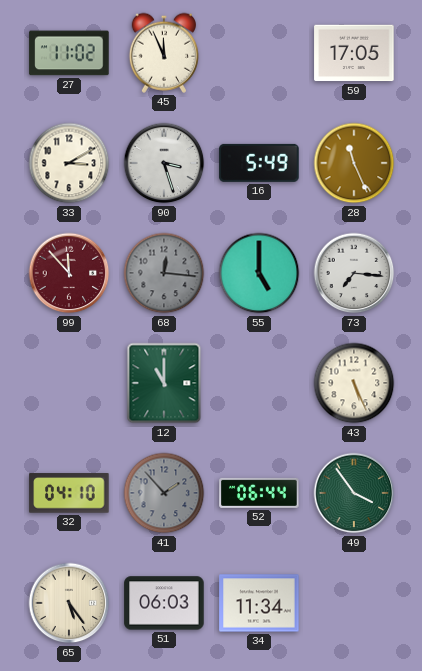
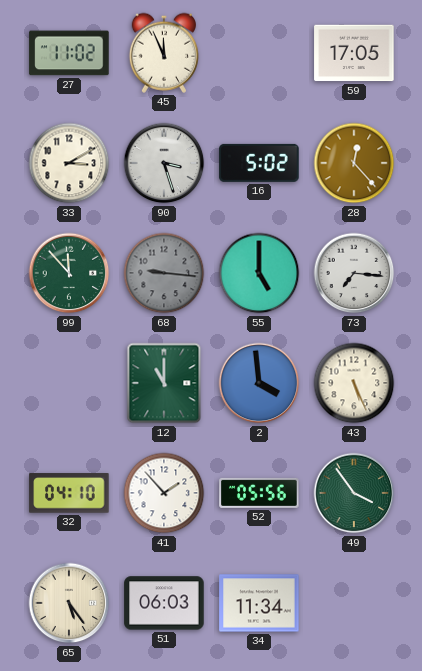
16: 5:49 -> 5:02 (259, 163)
28: 11:26 -> 12:23 (354, 163)
99 dial: burgundy -> green (69, 273)
68: 12:16 -> 9:16 (164, 273)
2: none -> 3:59 (259, 383)
41 dial: grey -> white (164, 493)
52: 06:44 -> 05:56 (259, 493)
